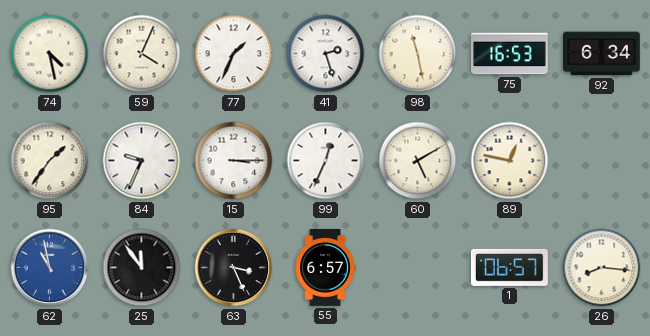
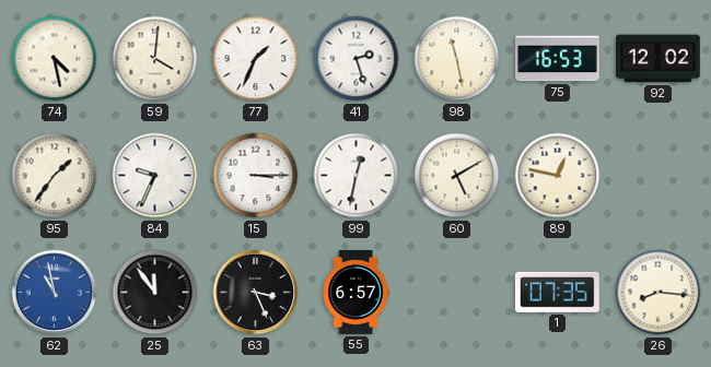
59: 4:04 -> 4:01 (155, 59)
92: 6:34 -> 12:02 (658, 59)
99: 12:34 -> 12:32 (357, 176)
1: 06:57 -> 07:35 (557, 292)
